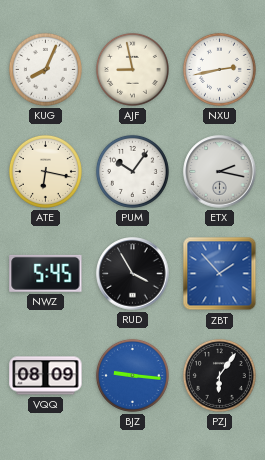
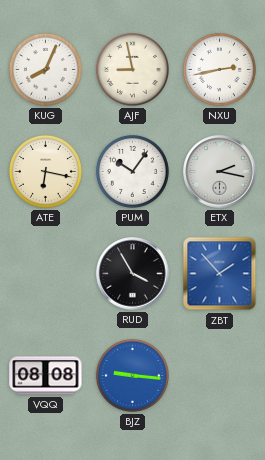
NWZ: 5:45 -> none (46, 273)
VQQ: 08:09 -> 08:08 (46, 376)
PZJ: 6:06 -> none (219, 375)
